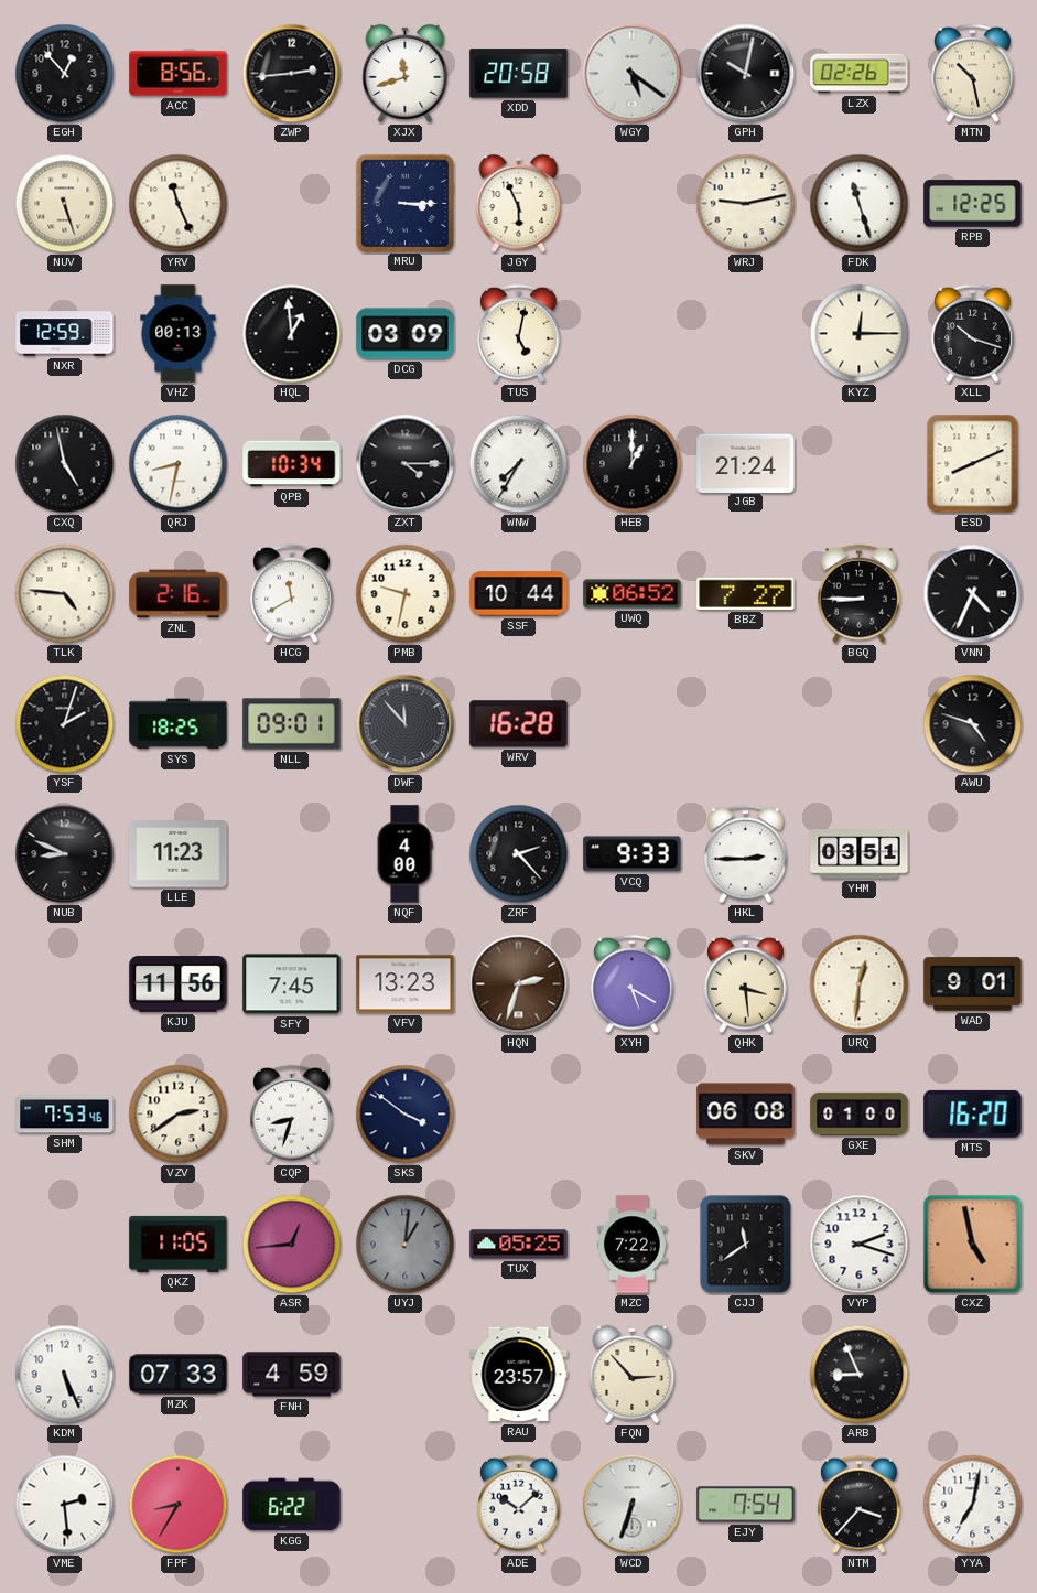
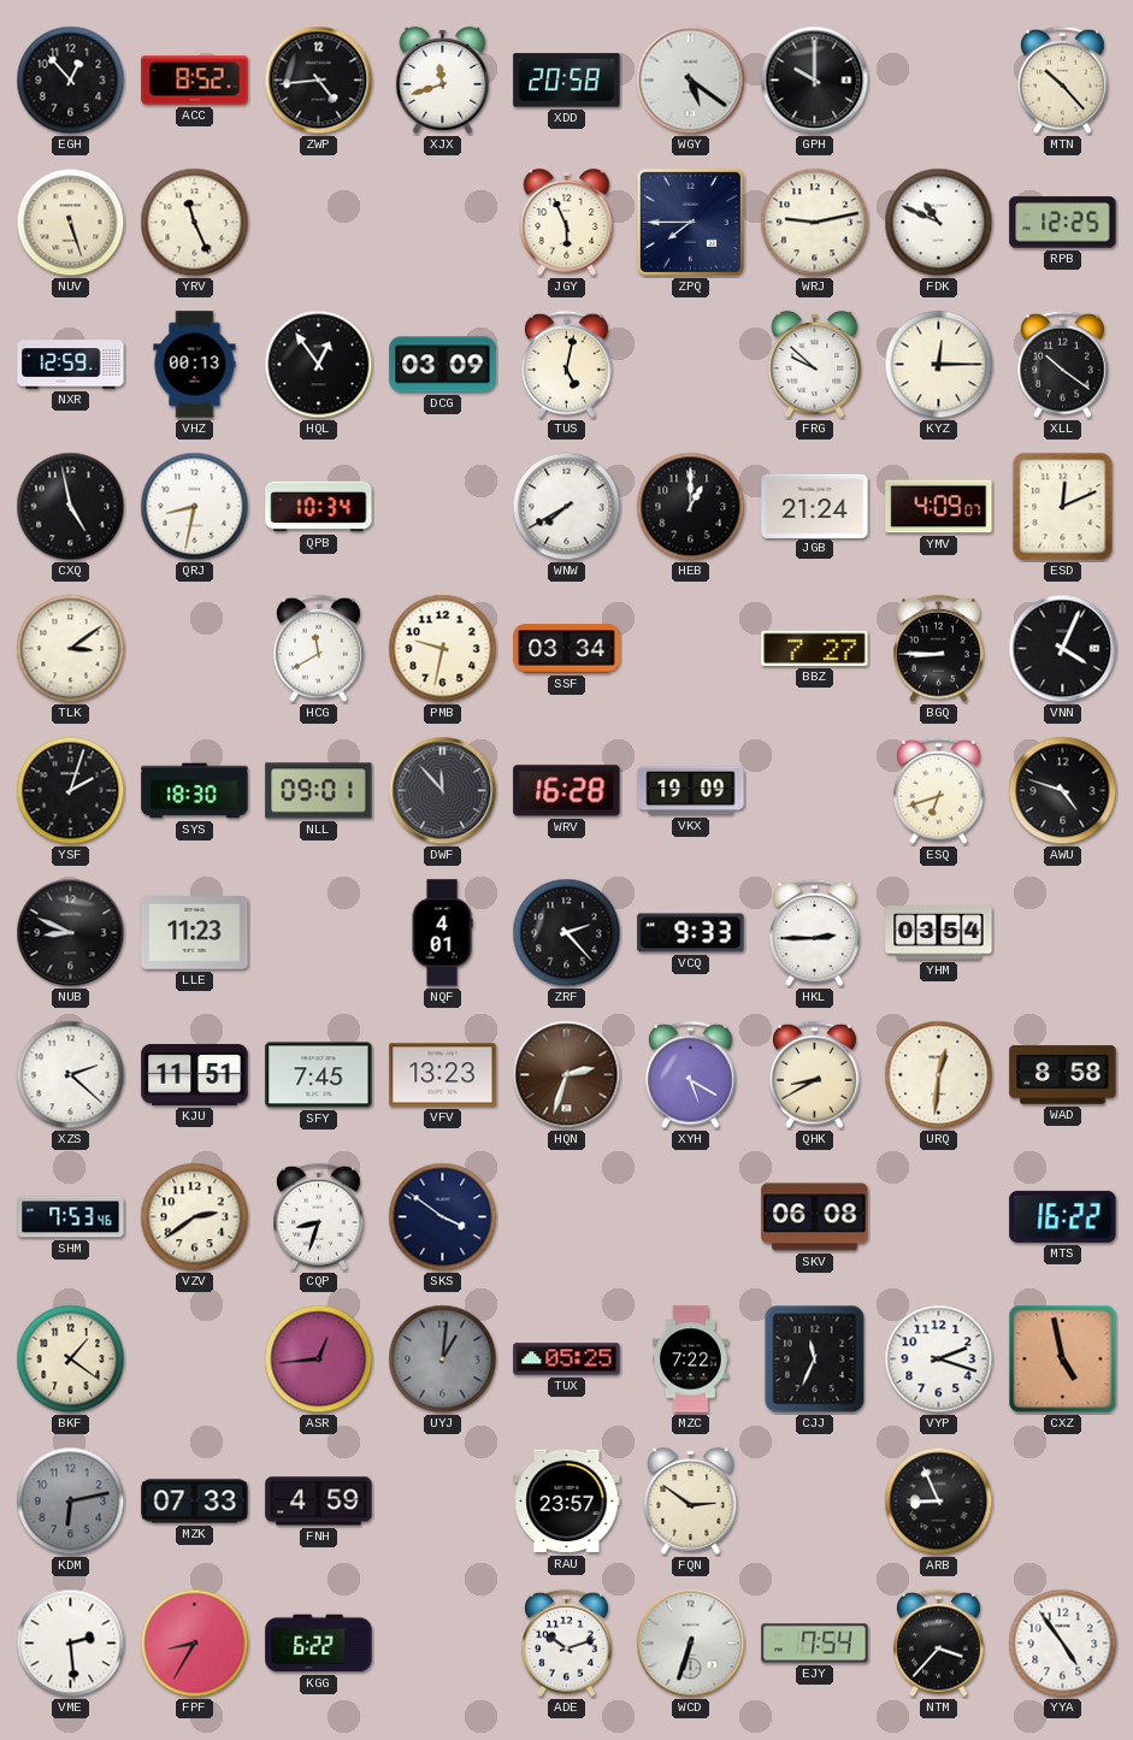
ACC: 8:56 -> 8:52 (195, 81)
ZWP: 2:44 -> 4:44 (319, 81)
GPH: 10:02 -> 10:00 (815, 81)
LZX: 02:26 -> none (860, 74)
MTN: 10:28 -> 10:23 (1063, 81)
MRU: 3:15 -> none (404, 203)
ZPQ: none -> 7:45 (690, 222)
FDK: 11:27 -> 10:49 (939, 223)
HQL: 12:59 -> 12:54 (319, 365)
FRG: none -> 9:52 (815, 364)
XLL: 10:18 -> 10:21 (1063, 365)
ZXT: 4:15 -> none (406, 464)
WNW: 7:35 -> 7:40 (567, 507)
YMV: none -> 4:09 (939, 507)
ESD: 8:11 -> 12:11 (1063, 507)
TLK: 4:46 -> 3:09 (71, 649)
ZNL: 2:16 -> none (179, 594)
SSF: 10:44 -> 03:34 (567, 649)
UWQ: 06:52 -> none (633, 594)
VNN: 4:34 -> 4:04 (1063, 649)
SYS: 18:25 -> 18:30 (195, 791)
VKX: none -> 19:09 (691, 791)
ESQ: none -> 6:42 (939, 791)
NQF: 4:00 -> 4:01 (442, 933)
YHM: 03:51 -> 03:54 (939, 933)
XZS: none -> 2:22 (71, 1075)
KJU: 11:56 -> 11:51 (195, 1075)
QHK: 3:29 -> 8:40 (815, 1075)
WAD: 9:01 -> 8:58 (1063, 1075)
GXE: 01:00 -> none (860, 1113)
MTS: 16:20 -> 16:22 (1063, 1216)
BKF: none -> 1:21 (71, 1359)
QKZ: 11:05 -> none (179, 1244)
CJJ: 11:39 -> 11:34 (815, 1359)
KDM: 5:26 -> 6:13 (71, 1502)
KDM dial: white -> grey (71, 1502)
FQN: 2:53 -> 2:51 (691, 1500)
ADE: 10:08 -> 10:12 (567, 1644)
YYA: 7:02 -> 4:54 (1063, 1644)
